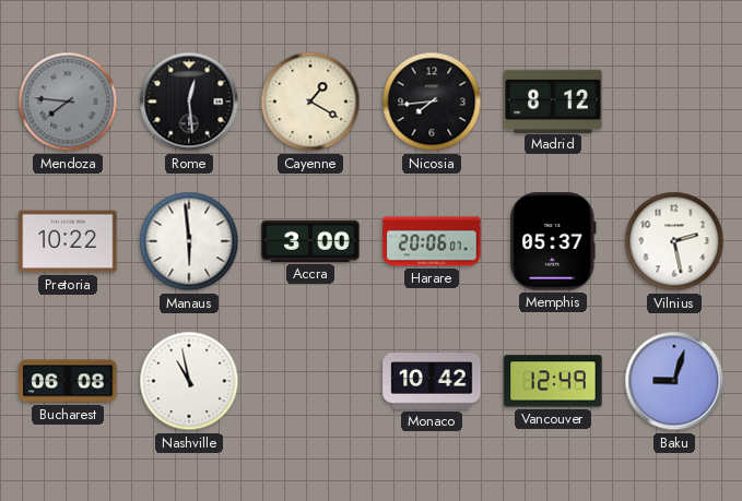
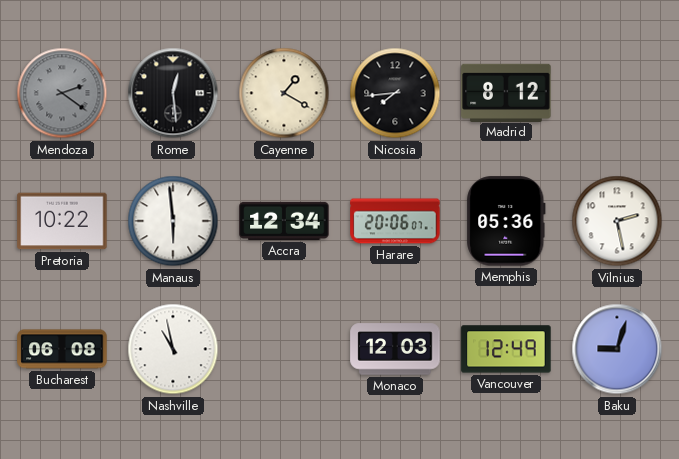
Mendoza: 7:46 -> 2:21 (62, 93)
Accra: 3:00 -> 12:34 (284, 221)
Memphis: 05:37 -> 05:36 (506, 221)
Monaco: 10:42 -> 12:03 (395, 349)
